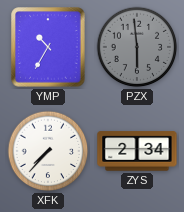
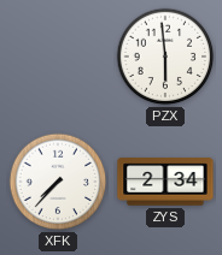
YMP: 10:35 -> none (48, 47)
PZX dial: grey -> white (165, 57)
